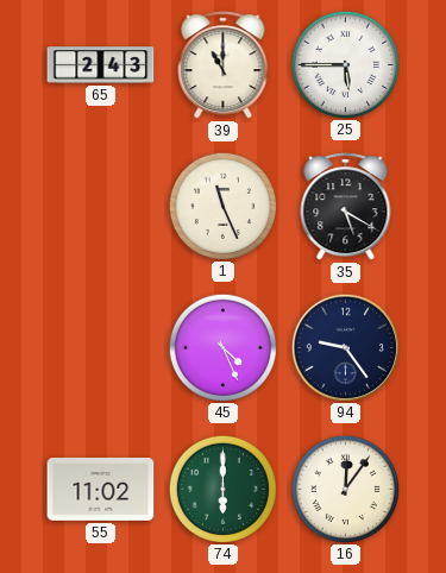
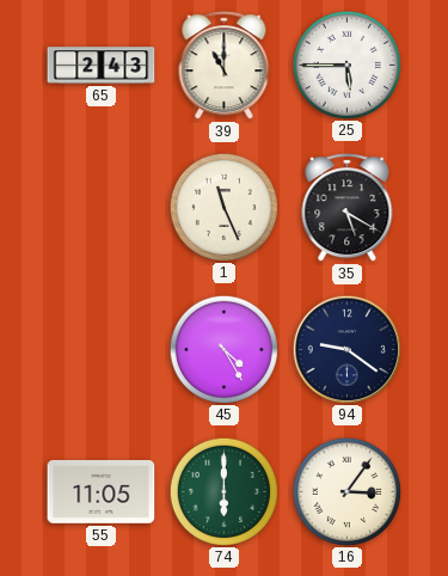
45: 4:26 -> 4:25 (223, 349)
94: 9:24 -> 9:21 (346, 349)
55: 11:02 -> 11:05 (102, 492)
16: 12:06 -> 3:06 (346, 491)
